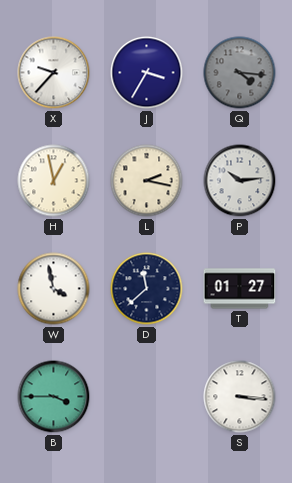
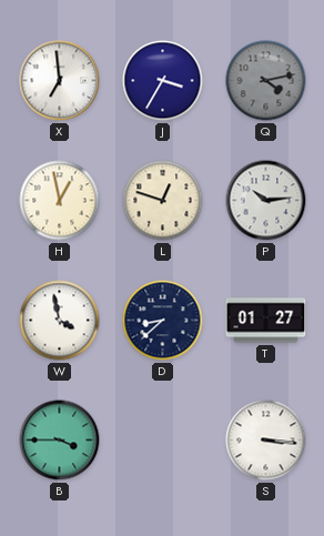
X: 9:37 -> 6:59 (60, 81)
Q: 4:16 -> 4:13 (266, 81)
L: 2:17 -> 12:48 (163, 201)
D: 11:38 -> 8:38 (163, 321)
